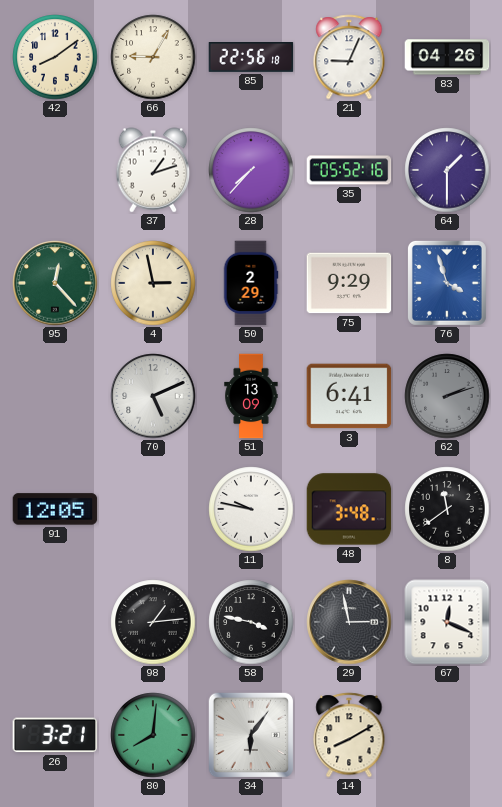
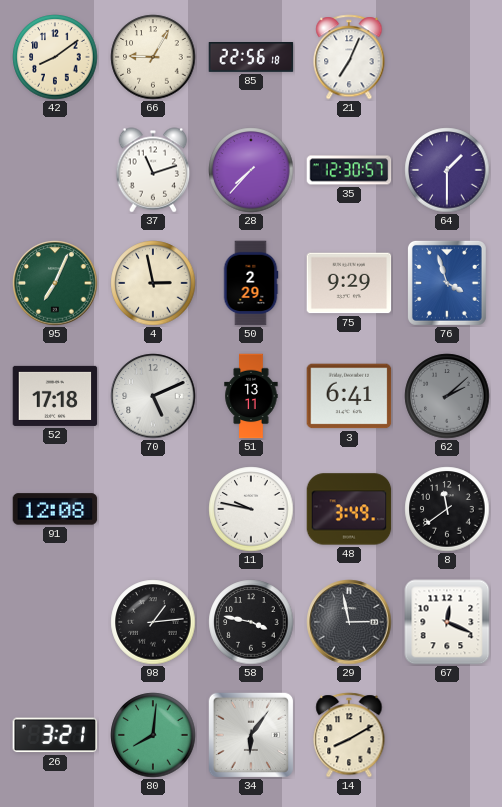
21: 9:04 -> 7:04 (349, 57)
83: 04:26 -> none (447, 57)
37: 1:12 -> 11:12 (153, 170)
35: 05:52 -> 12:30 (349, 170)
95: 12:23 -> 7:04 (55, 283)
52: none -> 17:18 (55, 396)
51: 13:09 -> 13:11 (251, 396)
62: 2:12 -> 2:08 (447, 396)
91: 12:05 -> 12:08 (55, 509)
48: 3:48 -> 3:49 (349, 509)
